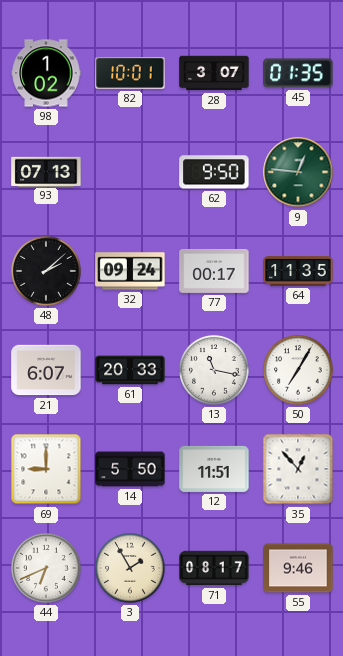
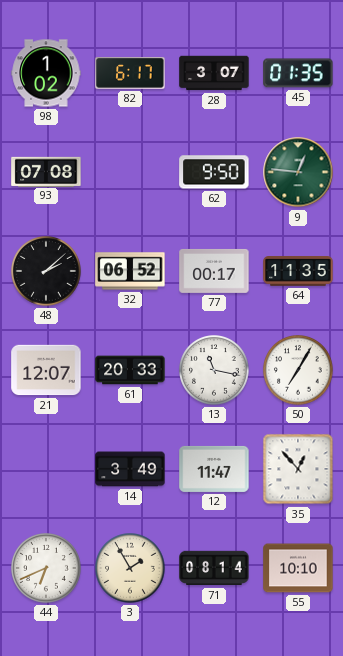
82: 10:01 -> 6:17 (130, 73)
93: 07:13 -> 07:08 (46, 171)
32: 09:24 -> 06:52 (130, 271)
21: 6:07 -> 12:07 (46, 370)
69: 9:00 -> none (46, 469)
14: 5:50 -> 3:49 (130, 469)
12: 11:51 -> 11:47 (214, 469)
71: 08:17 -> 08:14 (214, 568)
55: 9:46 -> 10:10 (298, 568)
